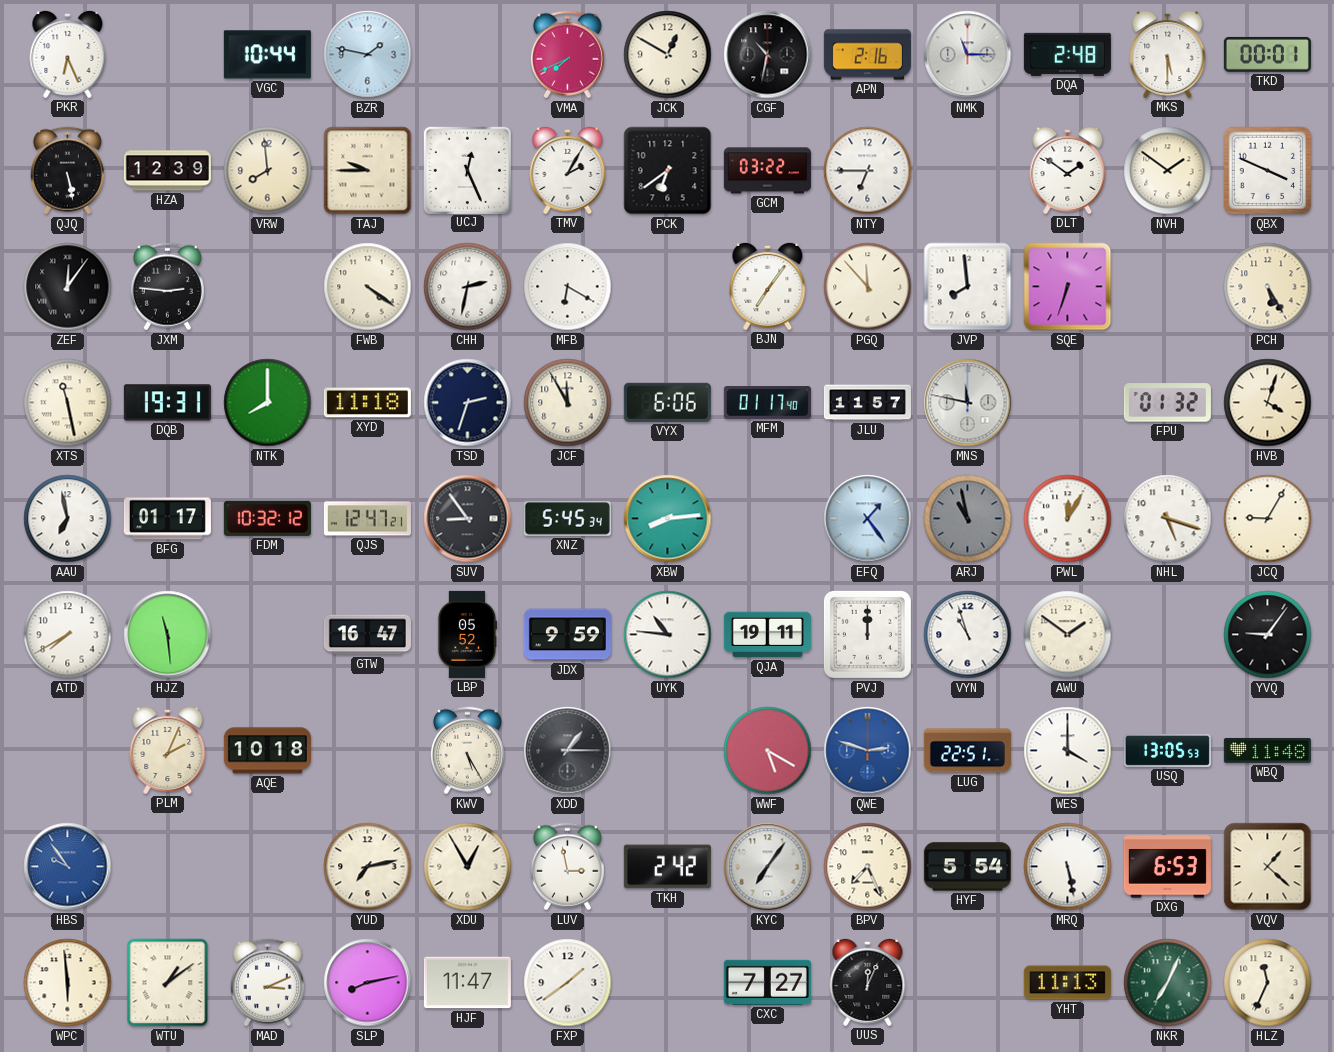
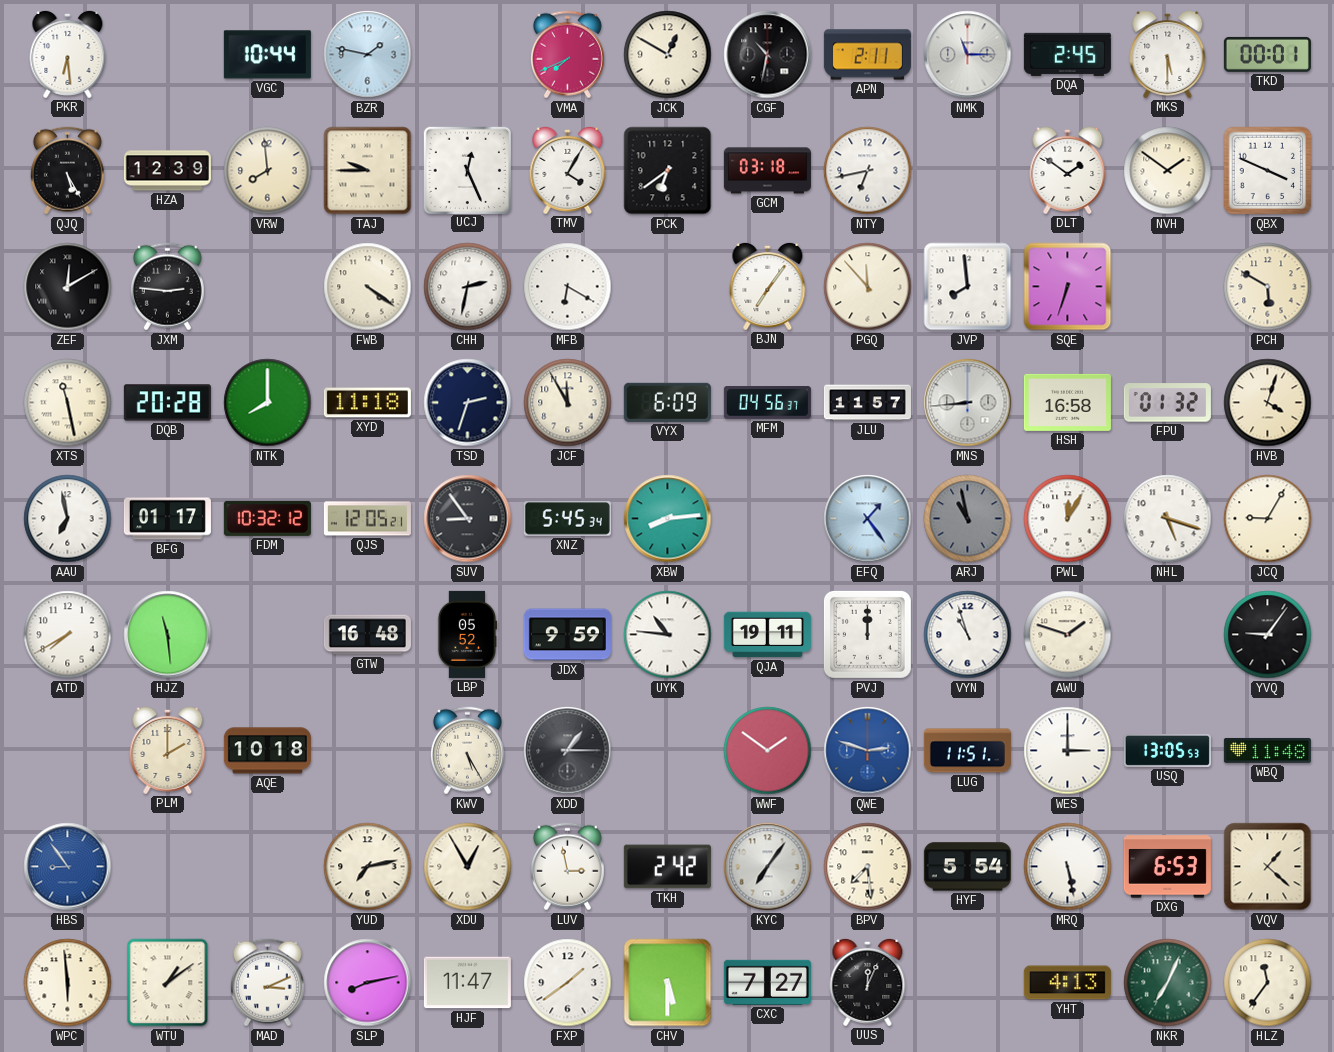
PKR: 6:26 -> 6:29 (68, 54)
APN: 2:16 -> 2:11 (867, 55)
DQA: 2:48 -> 2:45 (1067, 54)
QJQ: 5:28 -> 5:25 (67, 171)
TMV: 2:05 -> 4:05 (568, 170)
GCM: 03:22 -> 03:18 (767, 171)
NTY: 6:45 -> 6:43 (868, 171)
ZEF: 12:06 -> 12:10 (68, 287)
PCH: 5:25 -> 5:50 (1268, 287)
DQB: 19:31 -> 20:28 (167, 403)
VYX: 6:06 -> 6:09 (667, 402)
MFM: 01:17 -> 04:56 (767, 403)
MNS: 11:47 -> 8:44 (968, 403)
HSH: none -> 16:58 (1067, 402)
QJS: 12:47 -> 12:05 (367, 519)
GTW: 16:47 -> 16:48 (367, 635)
AWU: 1:51 -> 1:48 (1068, 635)
PLM: 2:04 -> 2:00 (168, 750)
WWF: 5:20 -> 1:51 (768, 751)
LUG: 22:51 -> 11:51 (967, 751)
WES: 4:00 -> 3:00 (1068, 751)
HBS: 9:54 -> 8:54 (68, 867)
BPV: 7:26 -> 7:29 (868, 867)
CHV: none -> 5:30 (668, 983)
YHT: 11:13 -> 4:13 (1067, 983)
HLZ: 11:34 -> 11:36 (1268, 983)
